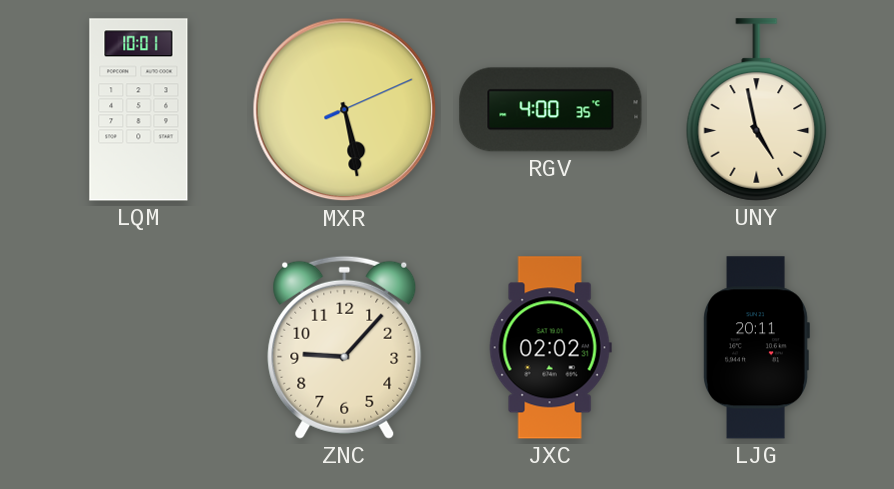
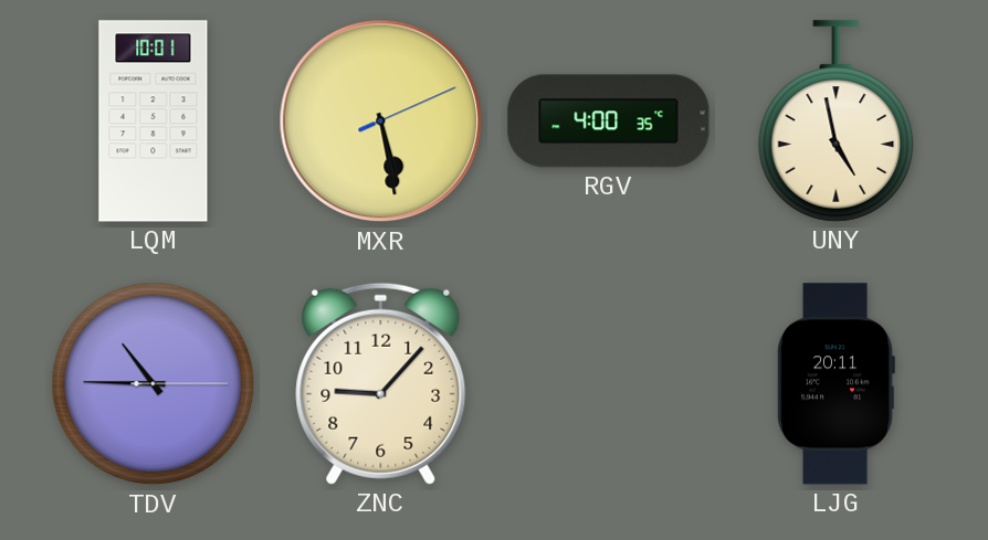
TDV: none -> 10:45 (154, 384)
JXC: 02:02 -> none (550, 348)
